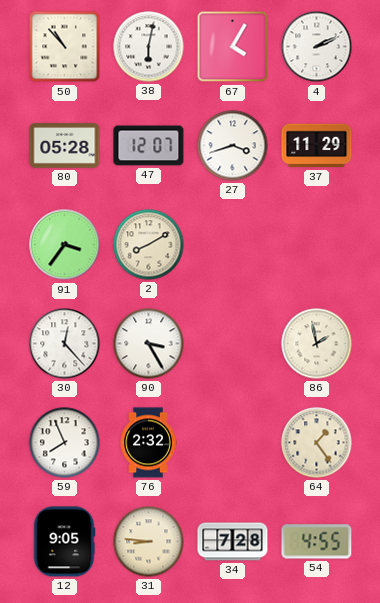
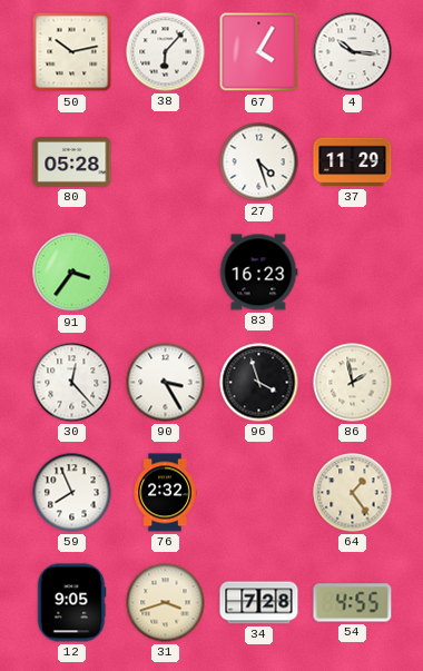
50: 10:53 -> 10:13 (72, 52)
38: 6:02 -> 6:07 (166, 52)
4: 2:11 -> 10:16 (353, 52)
47: 12:07 -> none (149, 146)
27: 3:42 -> 4:27 (259, 162)
2: 8:10 -> none (149, 245)
83: none -> 16:23 (258, 273)
96: none -> 3:57 (259, 383)
31: 8:46 -> 3:42 (166, 603)
